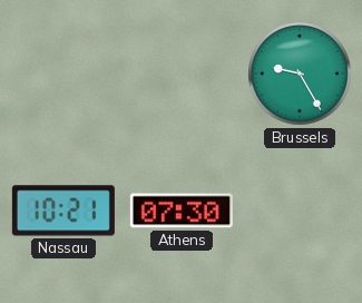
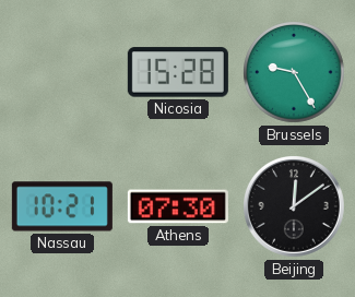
Nicosia: none -> 15:28 (178, 72)
Beijing: none -> 12:09 (295, 207)
